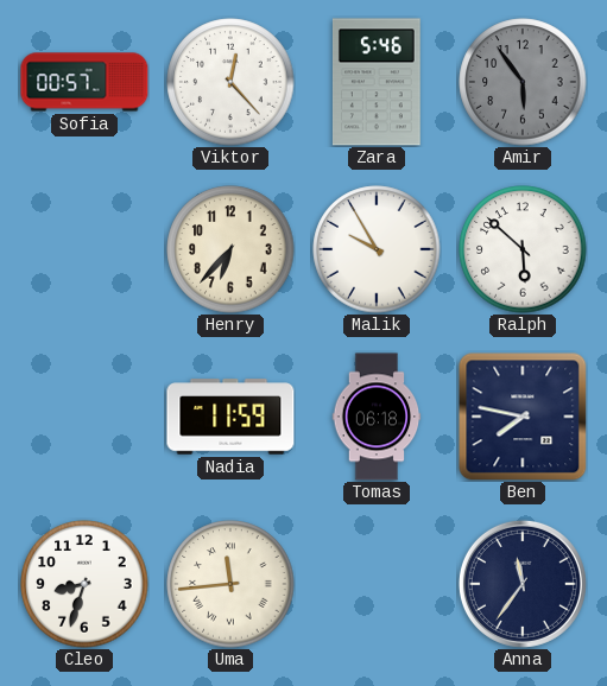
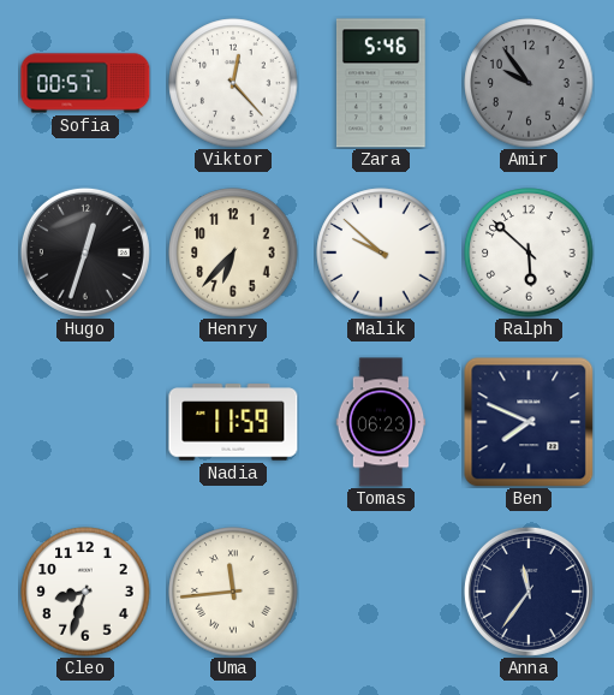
Amir: 5:54 -> 9:54 (529, 83)
Hugo: none -> 12:33 (85, 253)
Malik: 9:55 -> 9:52 (381, 253)
Tomas: 06:18 -> 06:23 (381, 422)
Ben: 7:47 -> 7:49 (529, 422)
